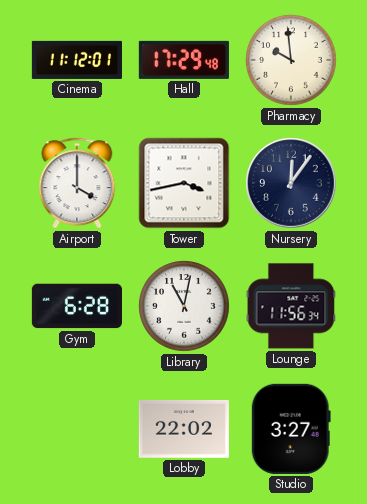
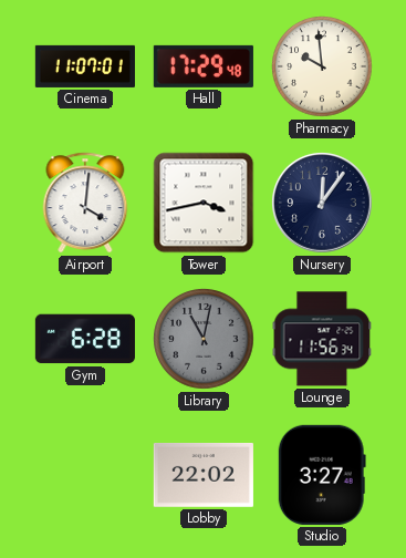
Cinema: 11:12 -> 11:07 (85, 66)
Airport: 4:00 -> 4:01 (85, 203)
Library dial: white -> grey (204, 339)
